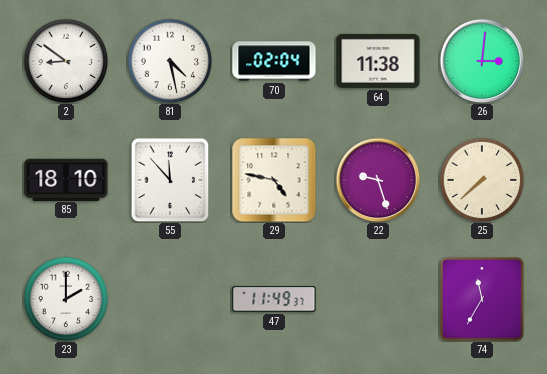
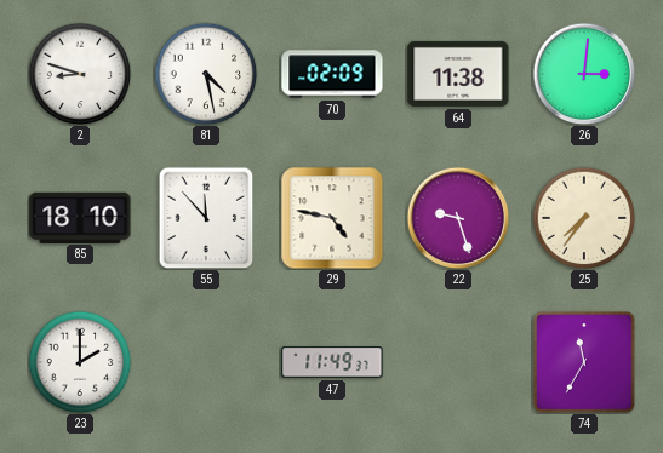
2: 8:51 -> 8:48 (80, 74)
70: 02:04 -> 02:09 (332, 74)
25: 7:38 -> 7:36 (584, 218)
